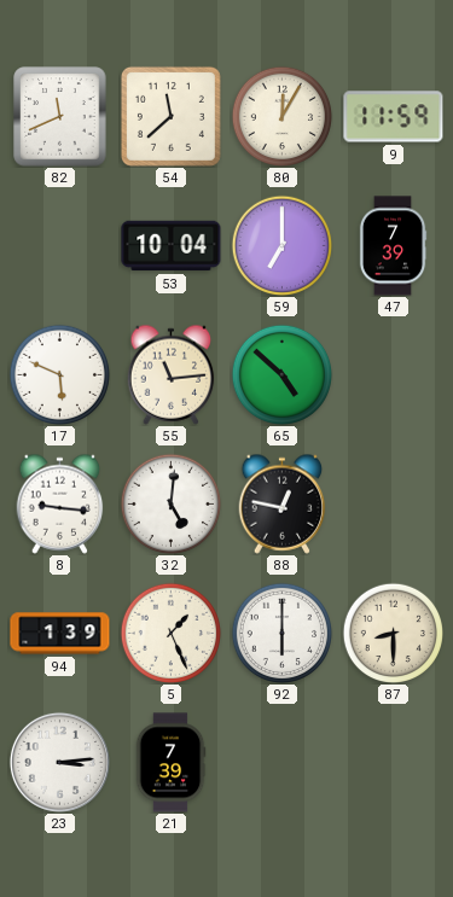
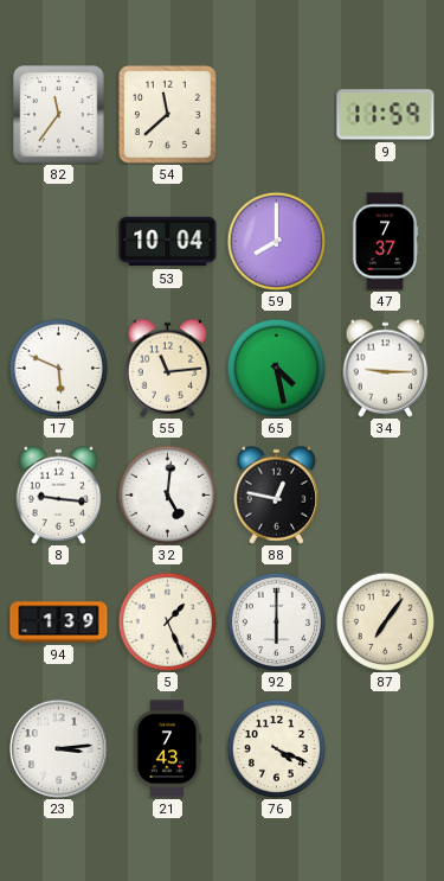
82: 11:41 -> 11:36 (59, 115)
80: 12:05 -> none (281, 116)
59: 7:00 -> 8:00 (276, 241)
47: 7:39 -> 7:37 (385, 242)
65: 4:52 -> 4:28 (276, 368)
34: none -> 9:15 (386, 368)
87: 8:30 -> 7:06 (385, 621)
21: 7:39 -> 7:43 (167, 749)
76: none -> 4:19 (276, 748)
